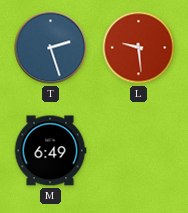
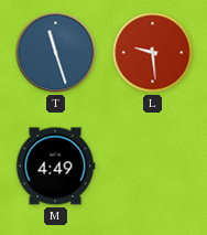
T: 2:27 -> 11:27 (56, 53)
M: 6:49 -> 4:49 (55, 167)
